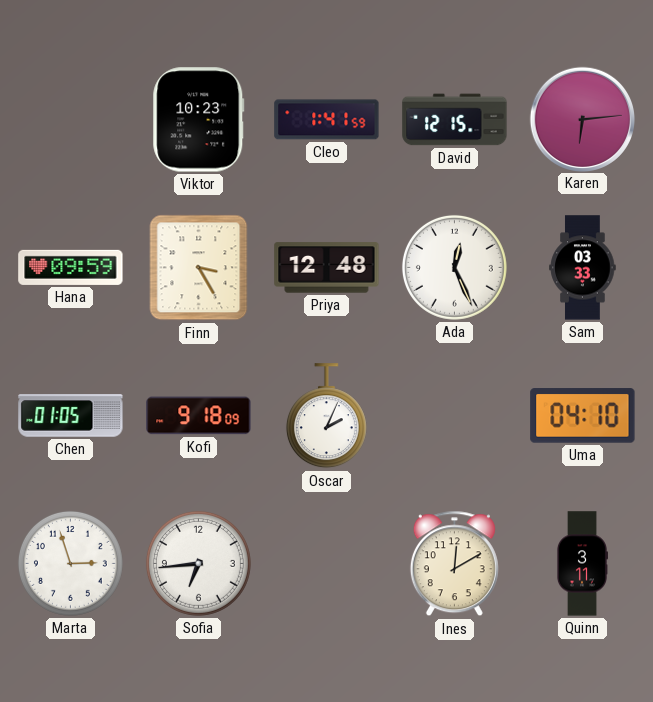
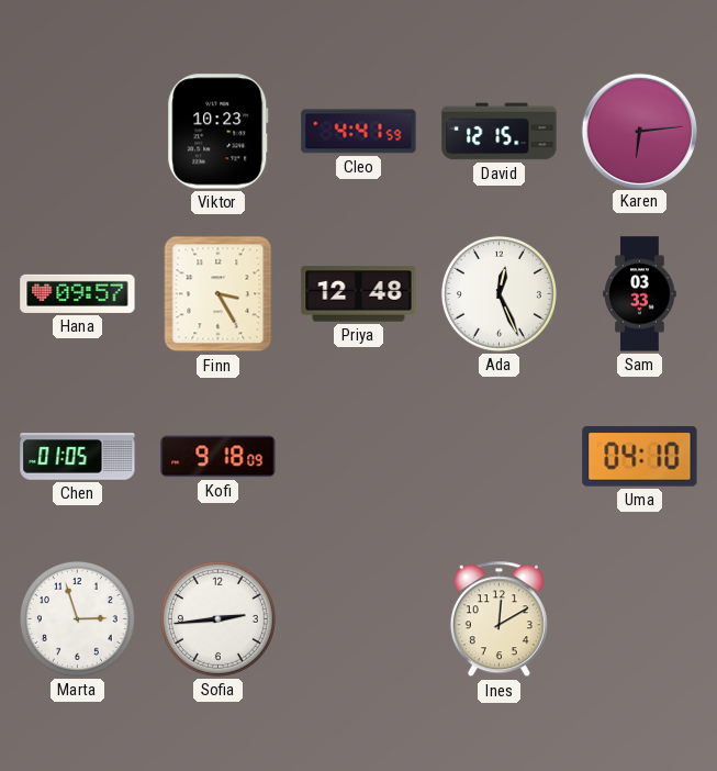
Cleo: 1:41 -> 4:41 (359, 132)
Hana: 09:59 -> 09:57 (78, 293)
Oscar: 2:04 -> none (326, 416)
Sofia: 6:44 -> 2:44 (217, 618)
Quinn: 3:11 -> none (581, 564)
